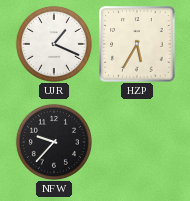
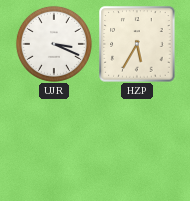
UJR: 1:19 -> 3:19 (54, 44)
NFW: 9:37 -> none (54, 142)
